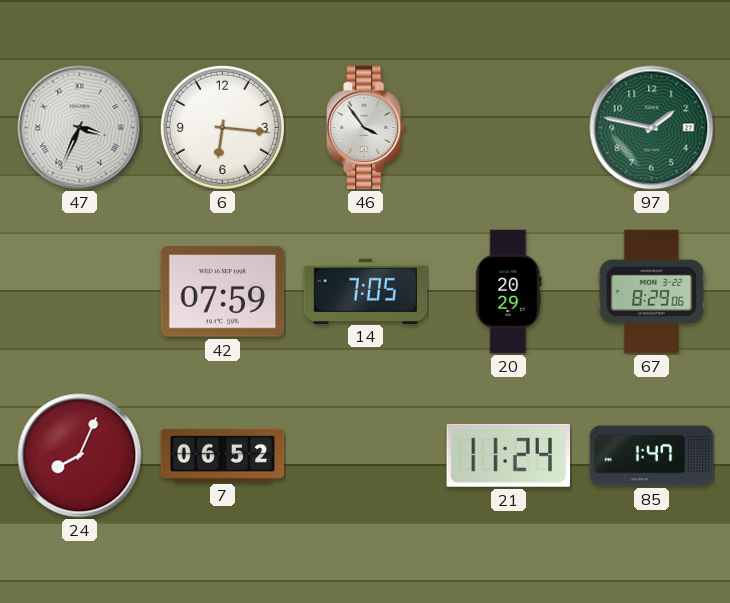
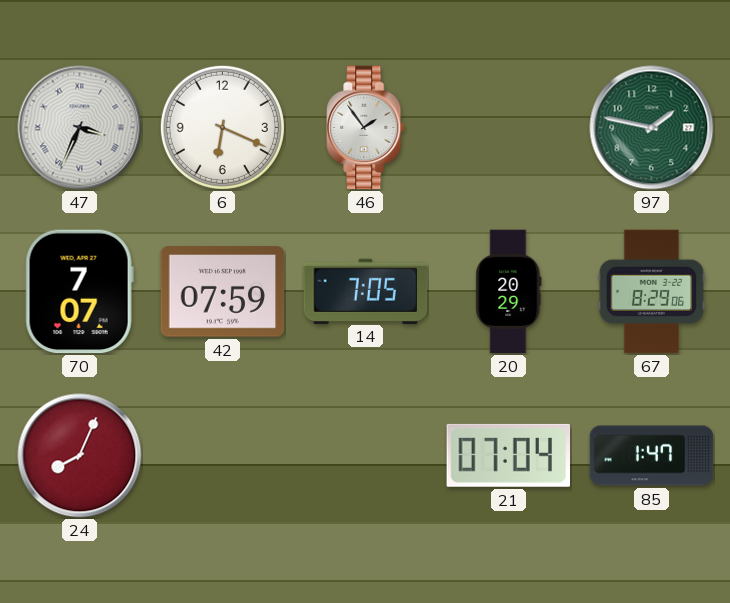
6: 6:16 -> 6:19 (222, 127)
46: 3:54 -> 1:54 (366, 128)
70: none -> 7:07 (79, 292)
7: 06:52 -> none (223, 455)
21: 11:24 -> 07:04 (509, 455)
